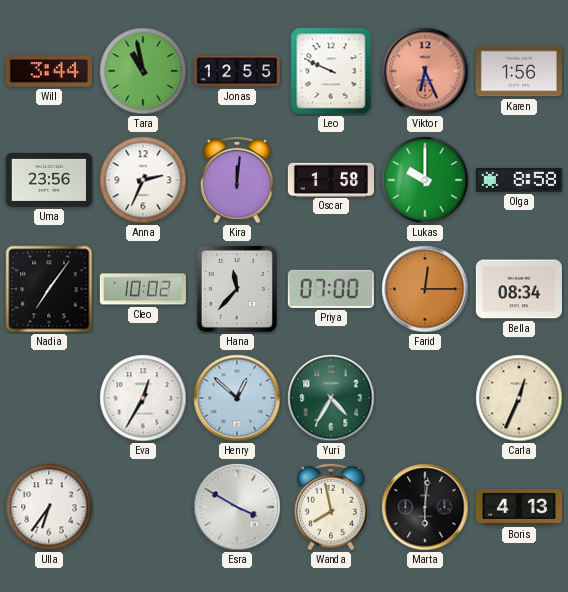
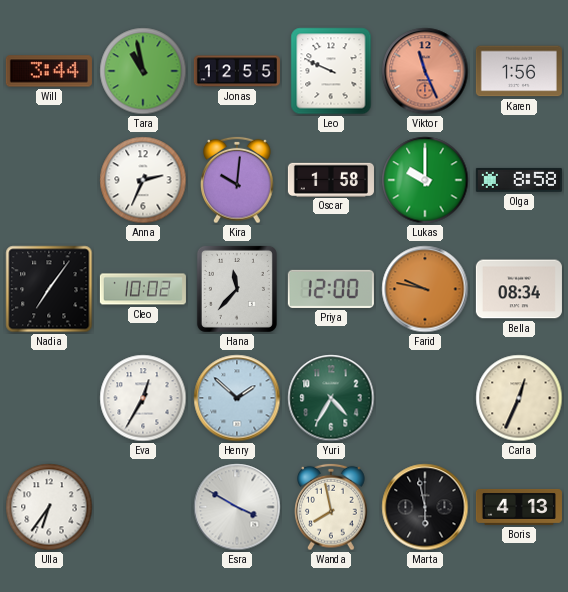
Viktor: 6:26 -> 11:26 (425, 71)
Uma: 23:56 -> none (49, 180)
Kira: 12:01 -> 10:01 (237, 180)
Priya: 07:00 -> 12:00 (331, 289)
Farid: 12:15 -> 9:47 (425, 289)
Henry: 12:52 -> 1:52 (237, 398)
Marta: 6:01 -> 5:58 (425, 507)
